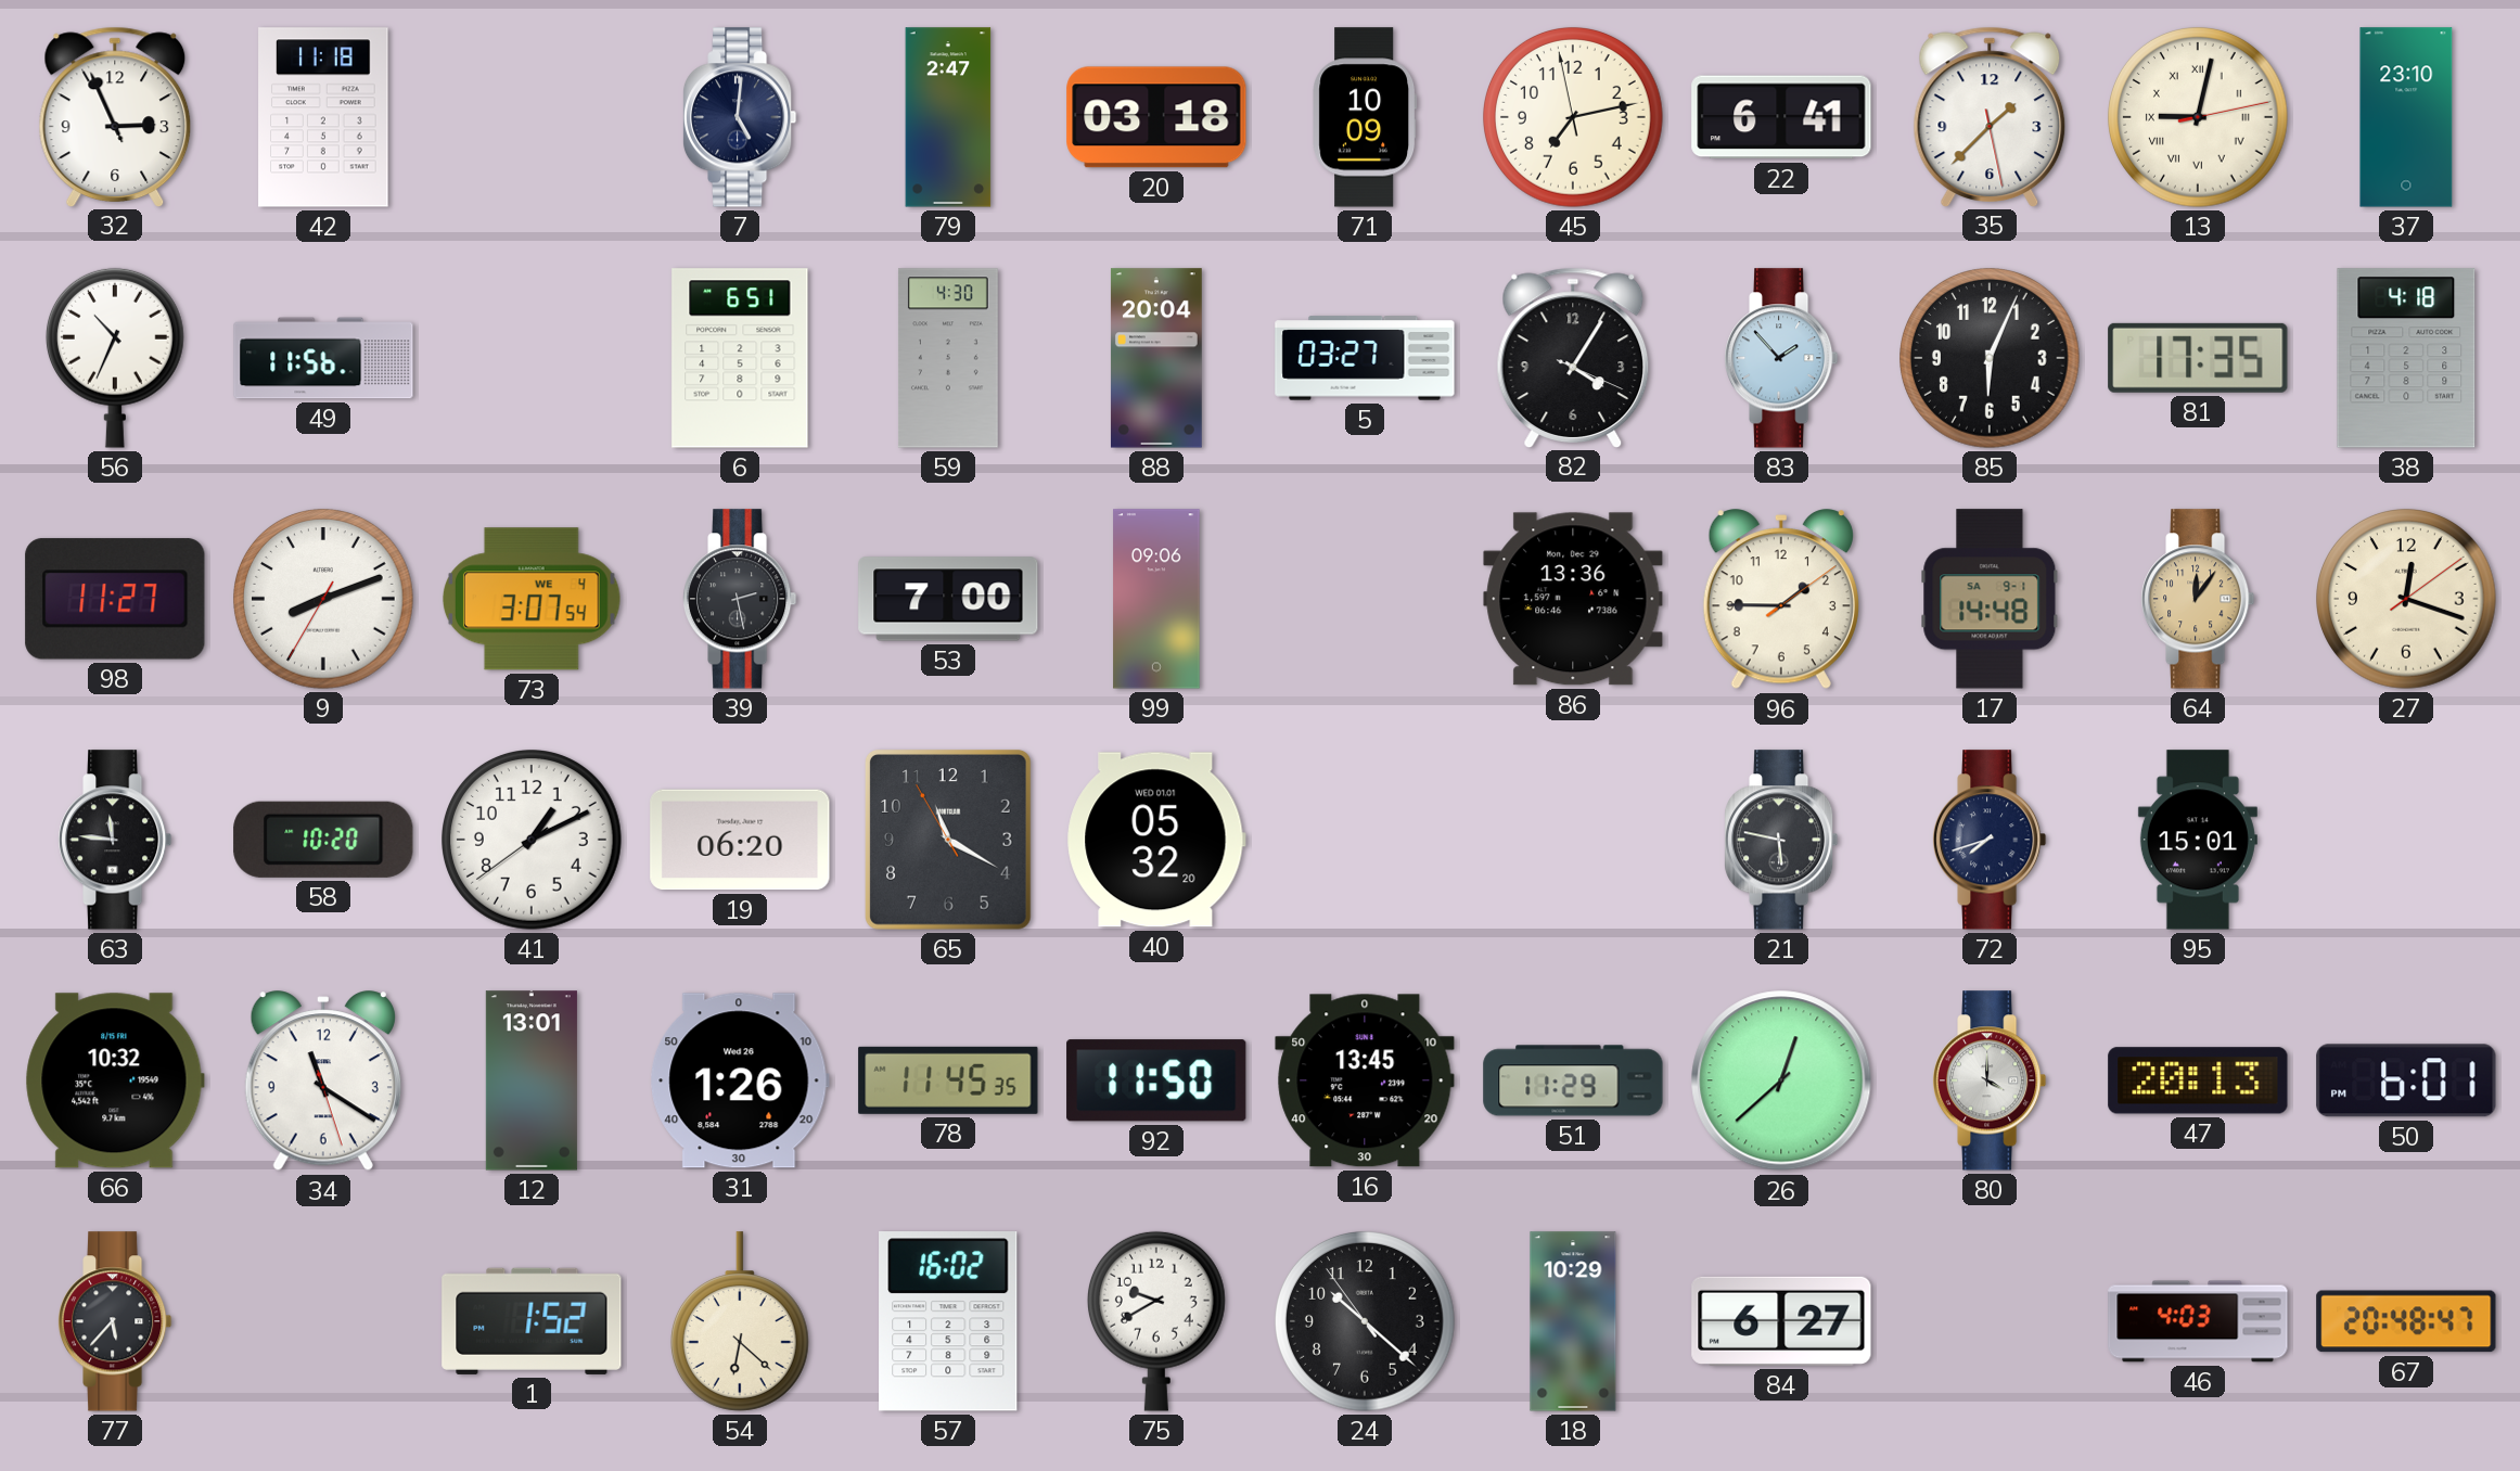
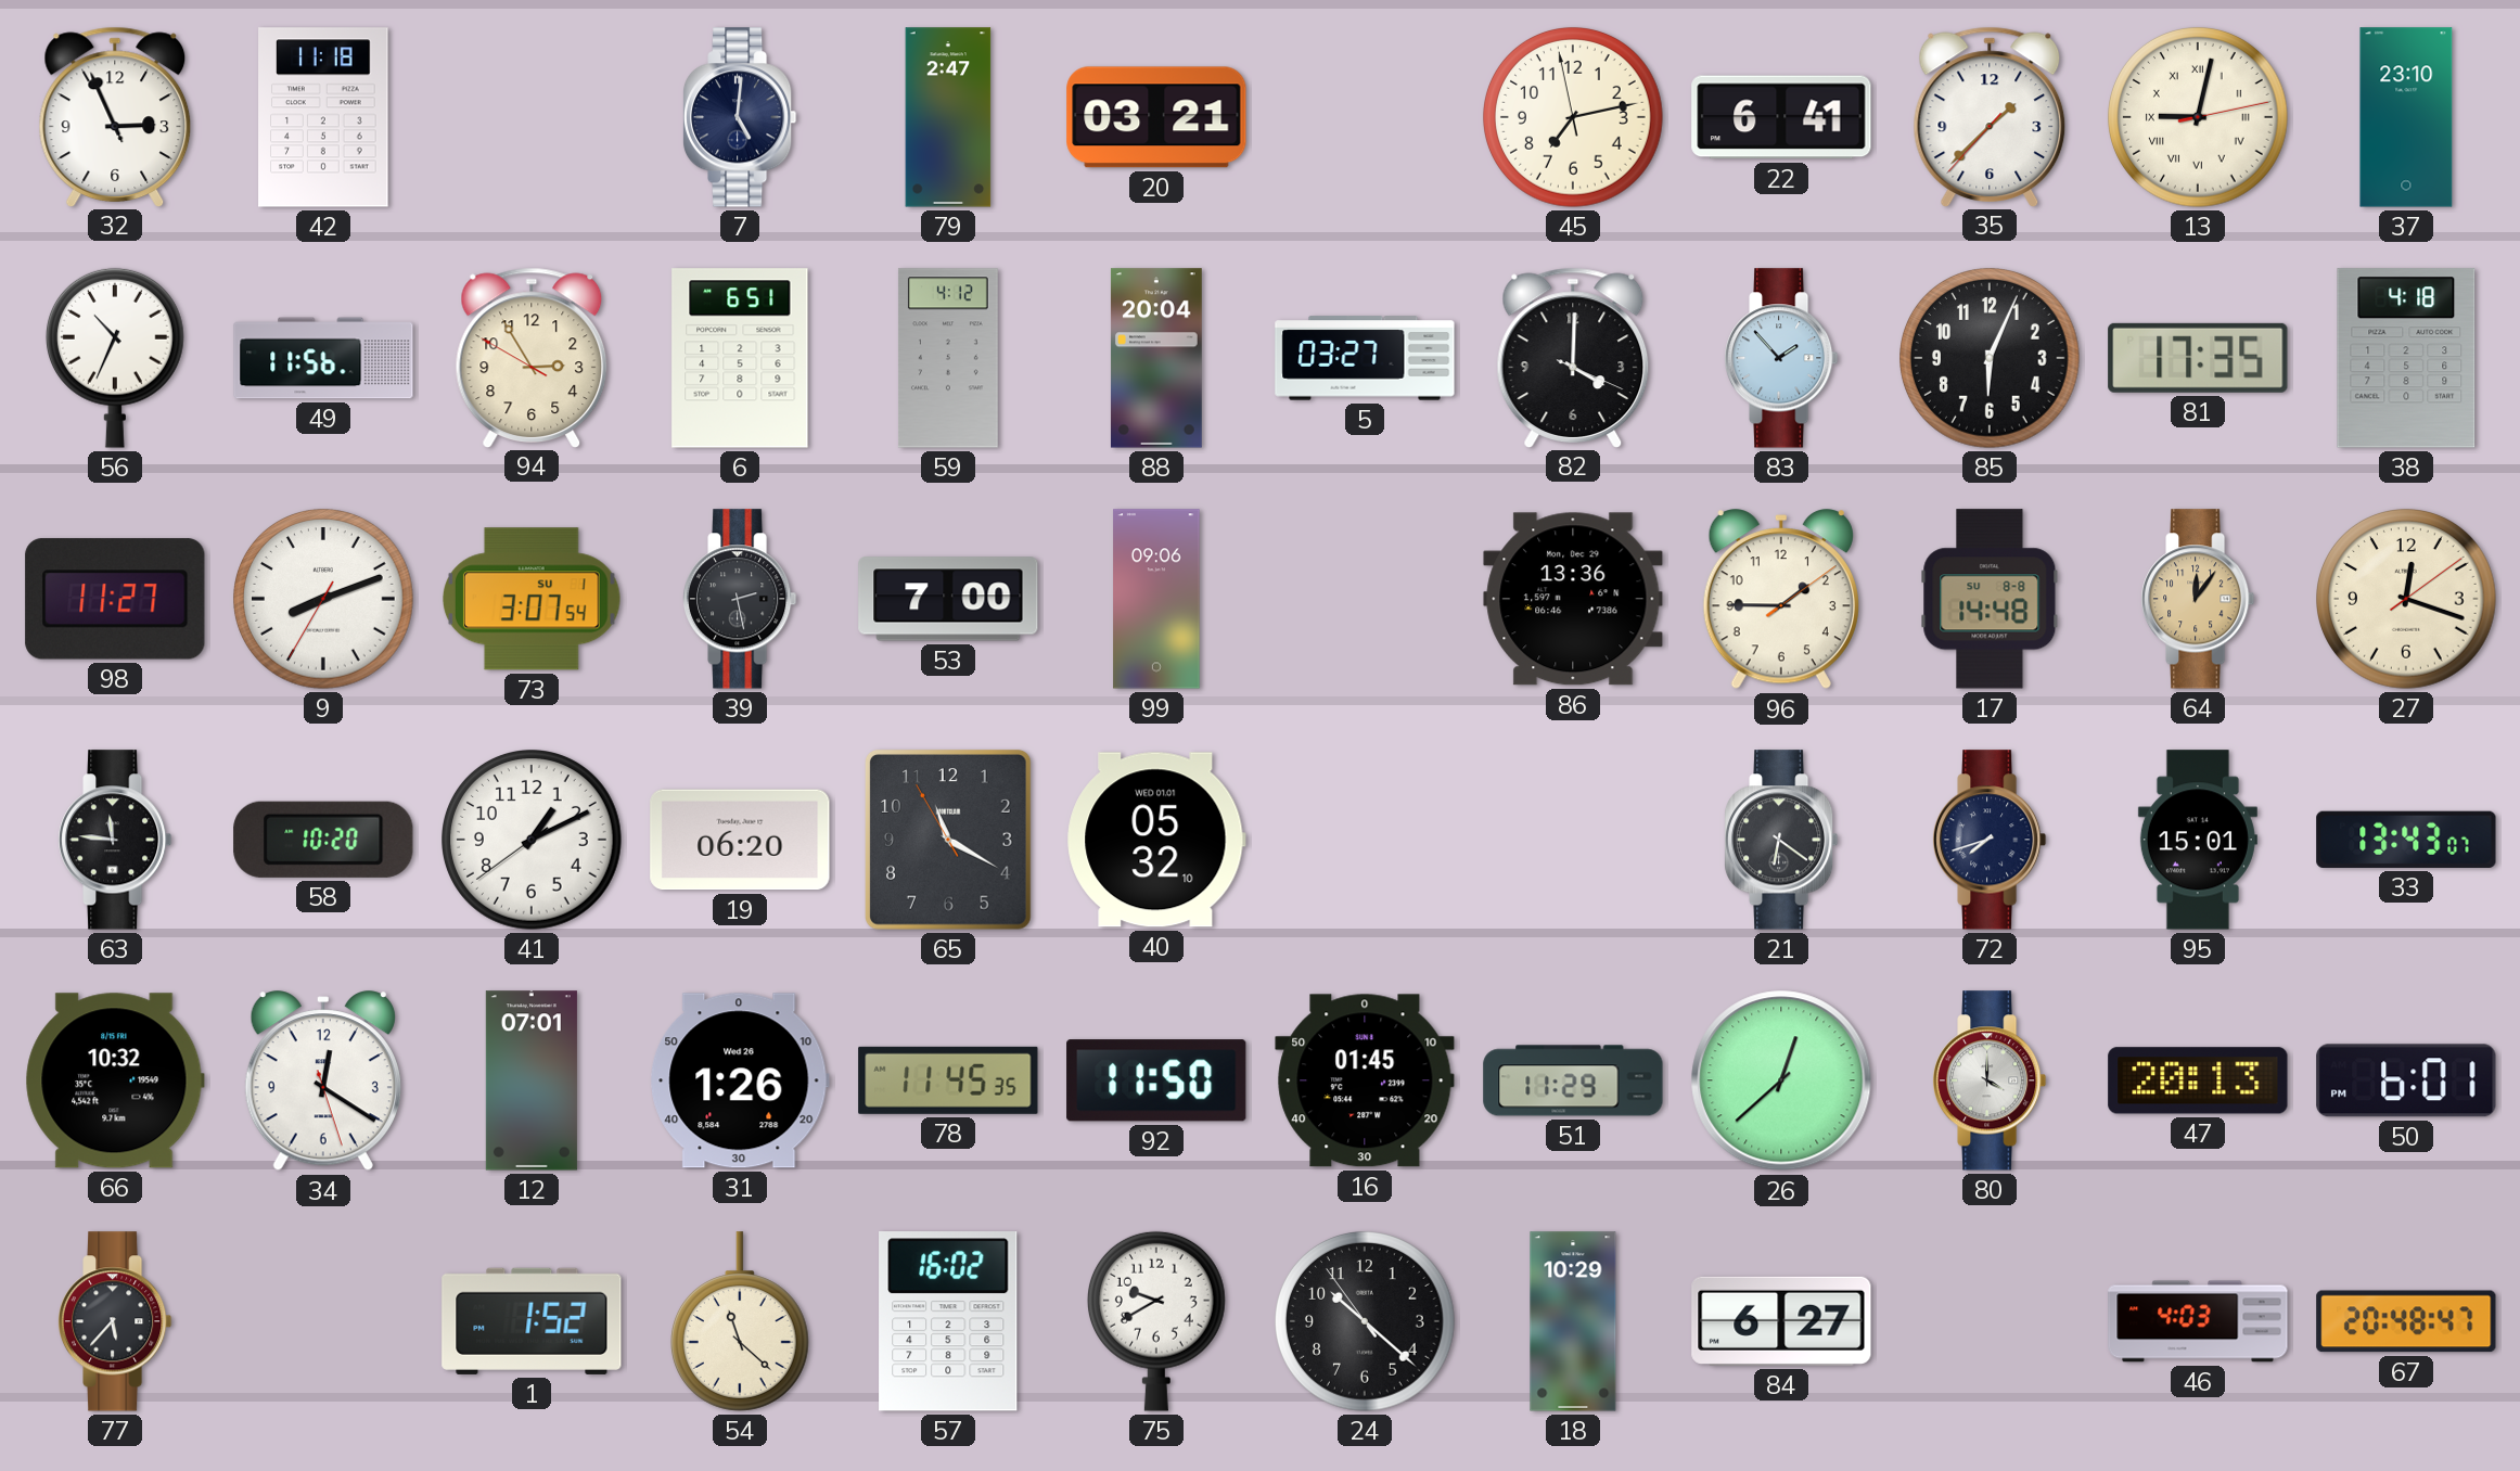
20: 03:18 -> 03:21 (1156, 117)
71: 10:09 -> none (1365, 117)
35: 1:37:28 -> 1:37:37 (1990, 116)
94: none -> 2:54 (532, 357)
59: 4:30 -> 4:12 (948, 358)
82: 4:05 -> 4:00 (1573, 357)
73 date: WE 4 -> SU 1 (532, 599)
17 date: SA 9-1 -> SU 8-8 (1990, 599)
40: 05:32:20 -> 05:32:10 (1156, 840)
21: 5:47 -> 6:21 (1781, 840)
33: none -> 13:43 (2406, 840)
34: 11:20 -> 12:20 (323, 1082)
12: 13:01 -> 07:01 (532, 1080)
16: 13:45 -> 01:45 (1365, 1080)
54: 6:22 -> 11:22 (740, 1321)
